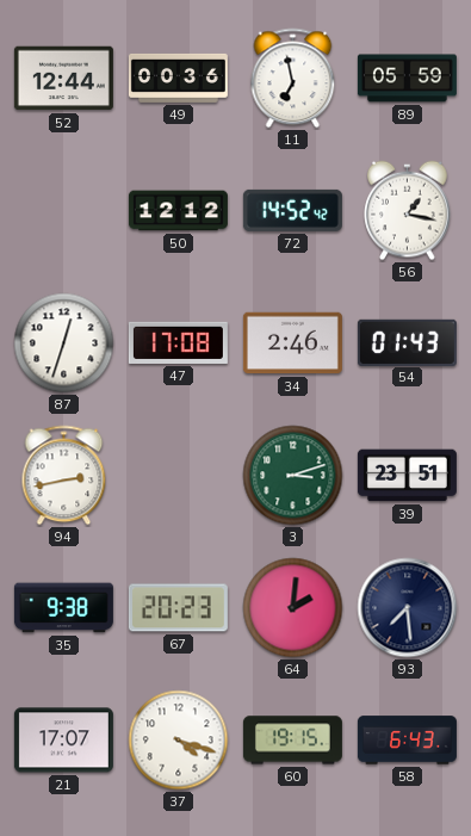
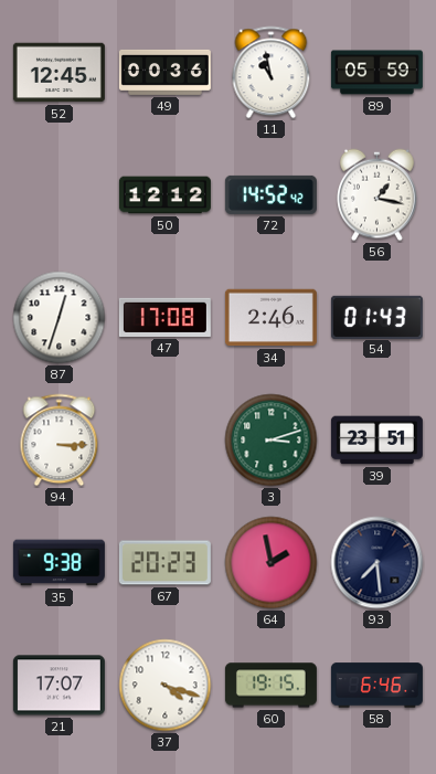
52: 12:44 -> 12:45 (59, 73)
11: 6:58 -> 10:58 (272, 73)
94: 2:43 -> 3:15 (60, 441)
64: 2:01 -> 1:58 (272, 563)
58: 6:43 -> 6:46 (376, 686)
